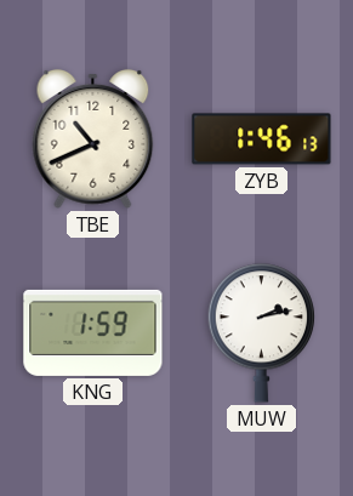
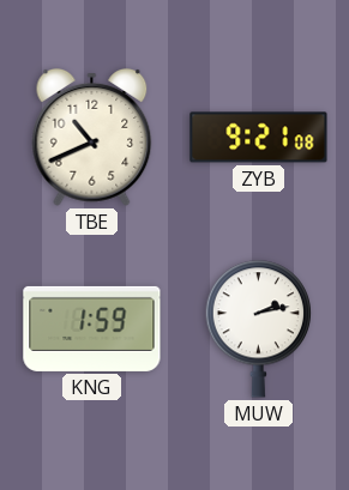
ZYB: 1:46 -> 9:21 (259, 138)
